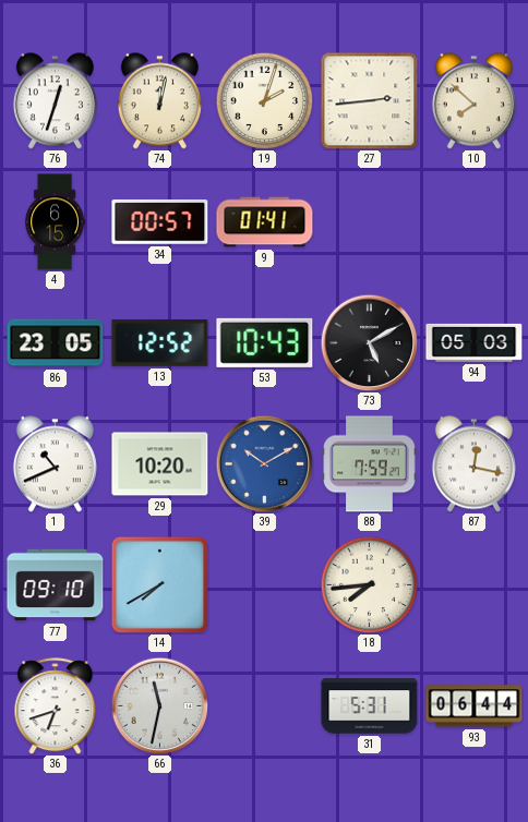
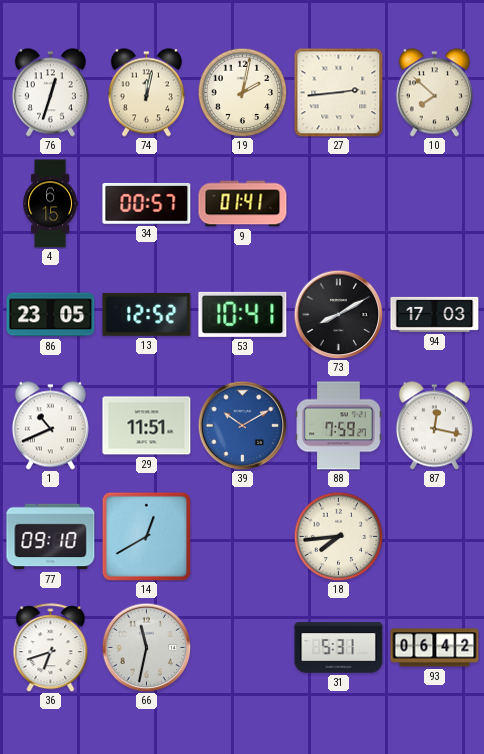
19: 2:03 -> 2:02 (242, 92)
53: 10:43 -> 10:41 (243, 314)
73: 5:10 -> 8:10 (338, 314)
94: 05:03 -> 17:03 (435, 314)
29: 10:20 -> 11:51 (147, 426)
14: 7:40 -> 12:40 (146, 536)
93: 06:44 -> 06:42 (435, 648)
